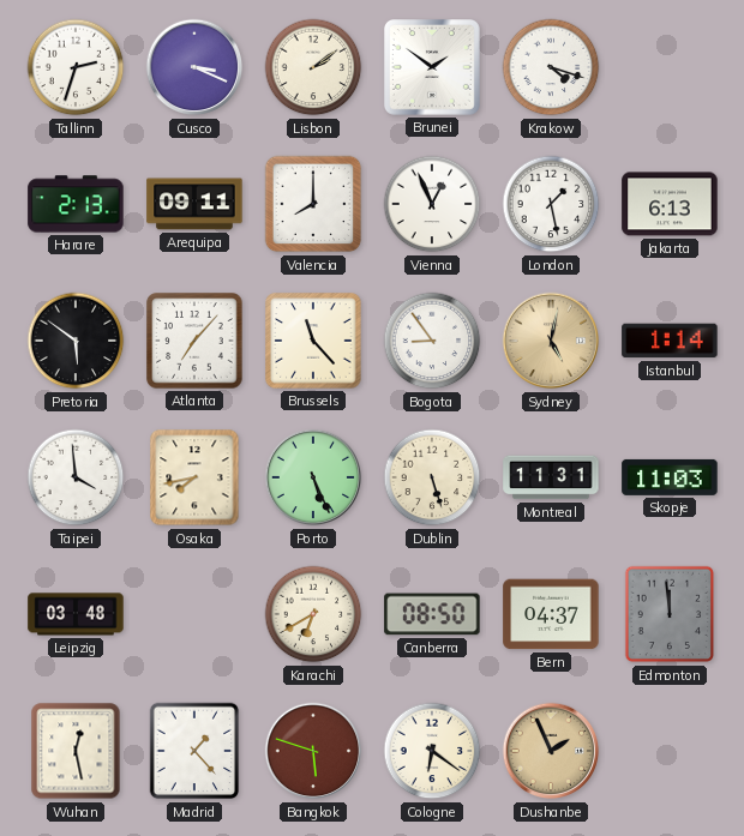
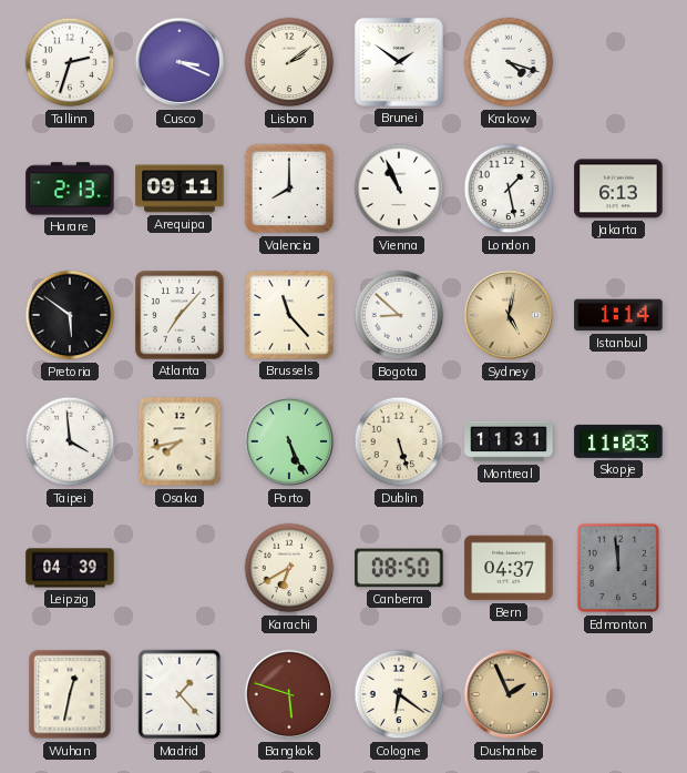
Vienna: 12:56 -> 10:56 (399, 189)
Bogota: 8:54 -> 8:52 (399, 315)
Leipzig: 03:48 -> 04:39 (70, 568)
Wuhan: 12:28 -> 12:32 (70, 694)
